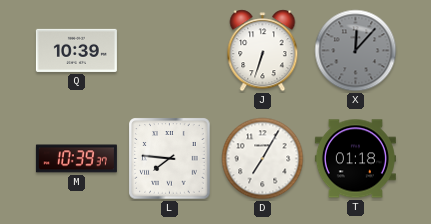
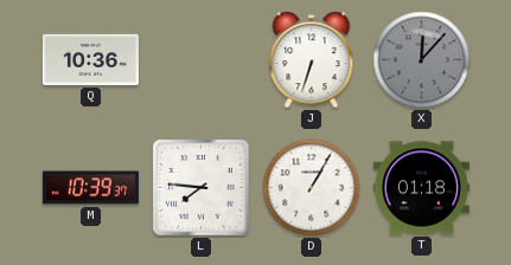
Q: 10:39 -> 10:36 (90, 59)
D: 7:05 -> 1:05 (312, 188)
